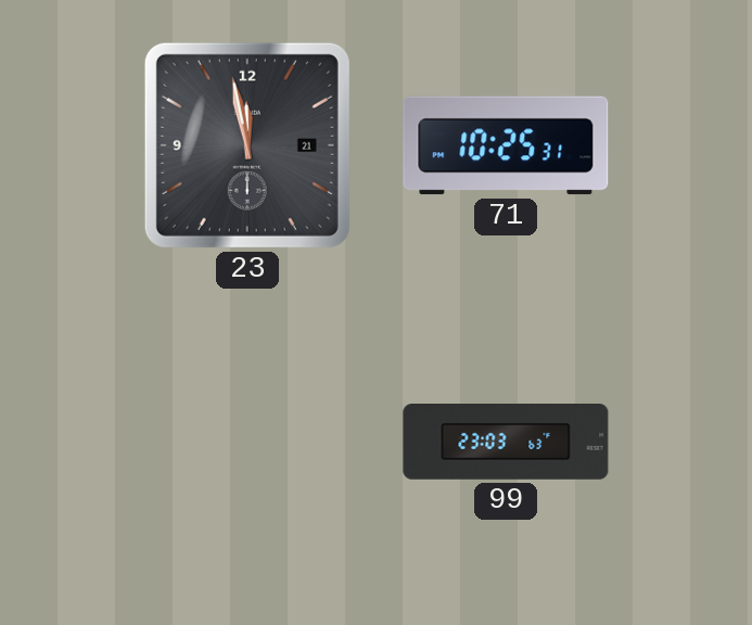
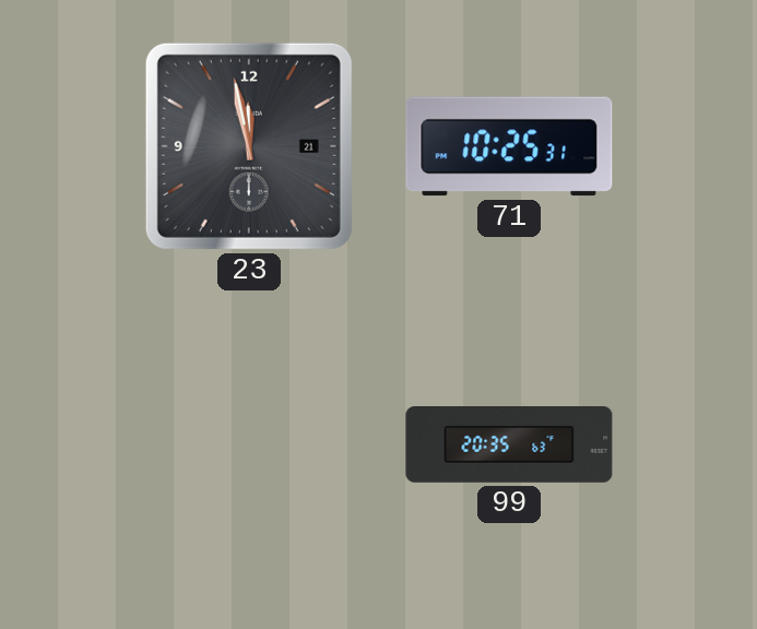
99: 23:03 -> 20:35 (509, 446)
